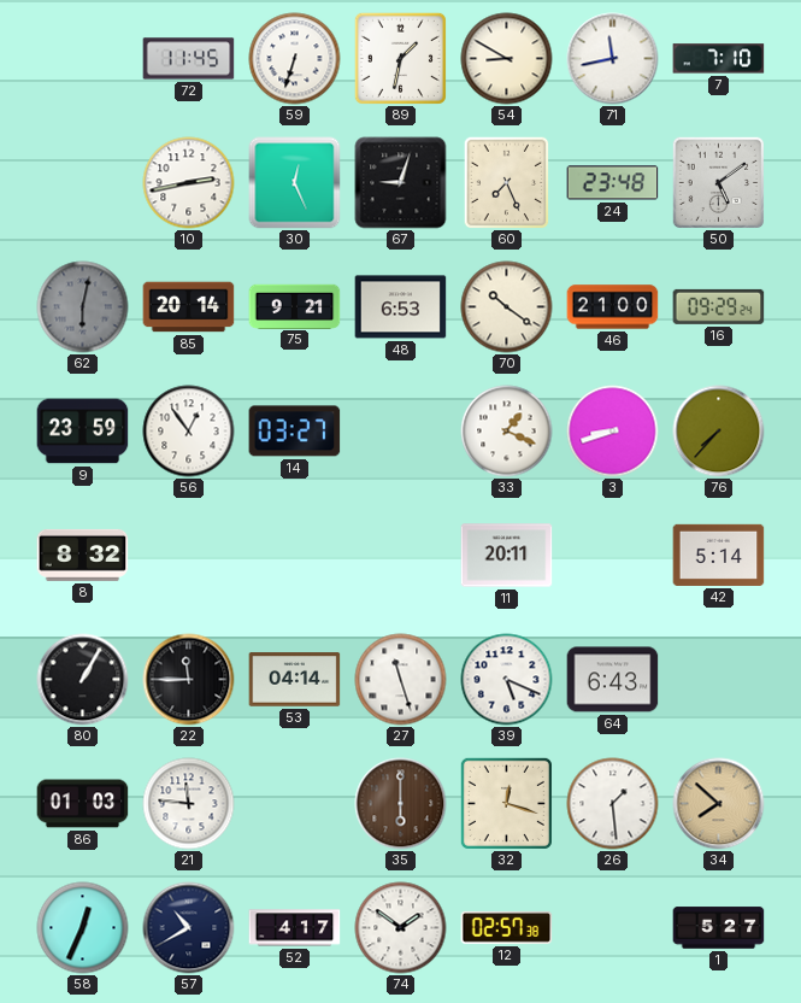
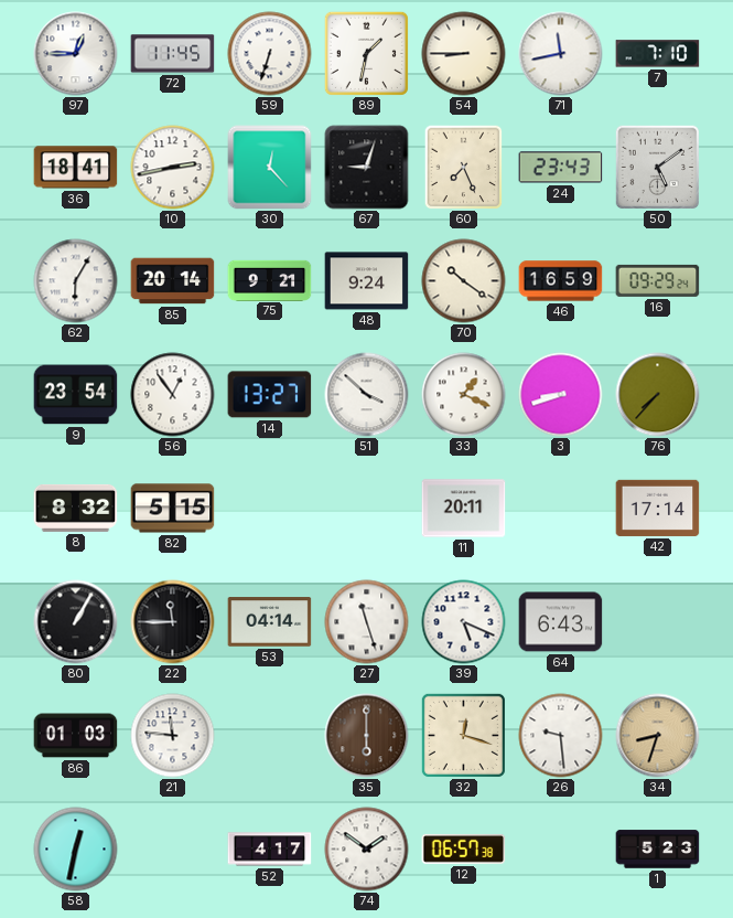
97: none -> 12:45 (76, 54)
54: 8:50 -> 8:45 (464, 54)
36: none -> 18:41 (76, 168)
30: 12:26 -> 12:23 (270, 168)
24: 23:48 -> 23:43 (561, 168)
62: 6:02 -> 6:05 (76, 281)
62 dial: grey -> white (76, 281)
48: 6:53 -> 9:24 (367, 281)
46: 21:00 -> 16:59 (561, 281)
9: 23:59 -> 23:54 (76, 395)
14: 03:27 -> 13:27 (270, 395)
51: none -> 3:52 (367, 395)
82: none -> 5:15 (173, 509)
42: 5:14 -> 17:14 (658, 508)
26: 1:29 -> 9:29 (561, 736)
34: 7:52 -> 8:33 (658, 736)
58: 12:34 -> 12:32 (76, 850)
57: 10:40 -> none (189, 928)
12: 02:57 -> 06:57 (464, 848)
1: 5:27 -> 5:23 (658, 850)
